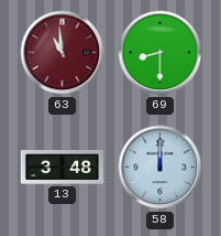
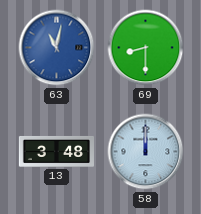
63: 10:59 -> 11:02 (57, 48)
63 dial: burgundy -> blue (57, 48)
